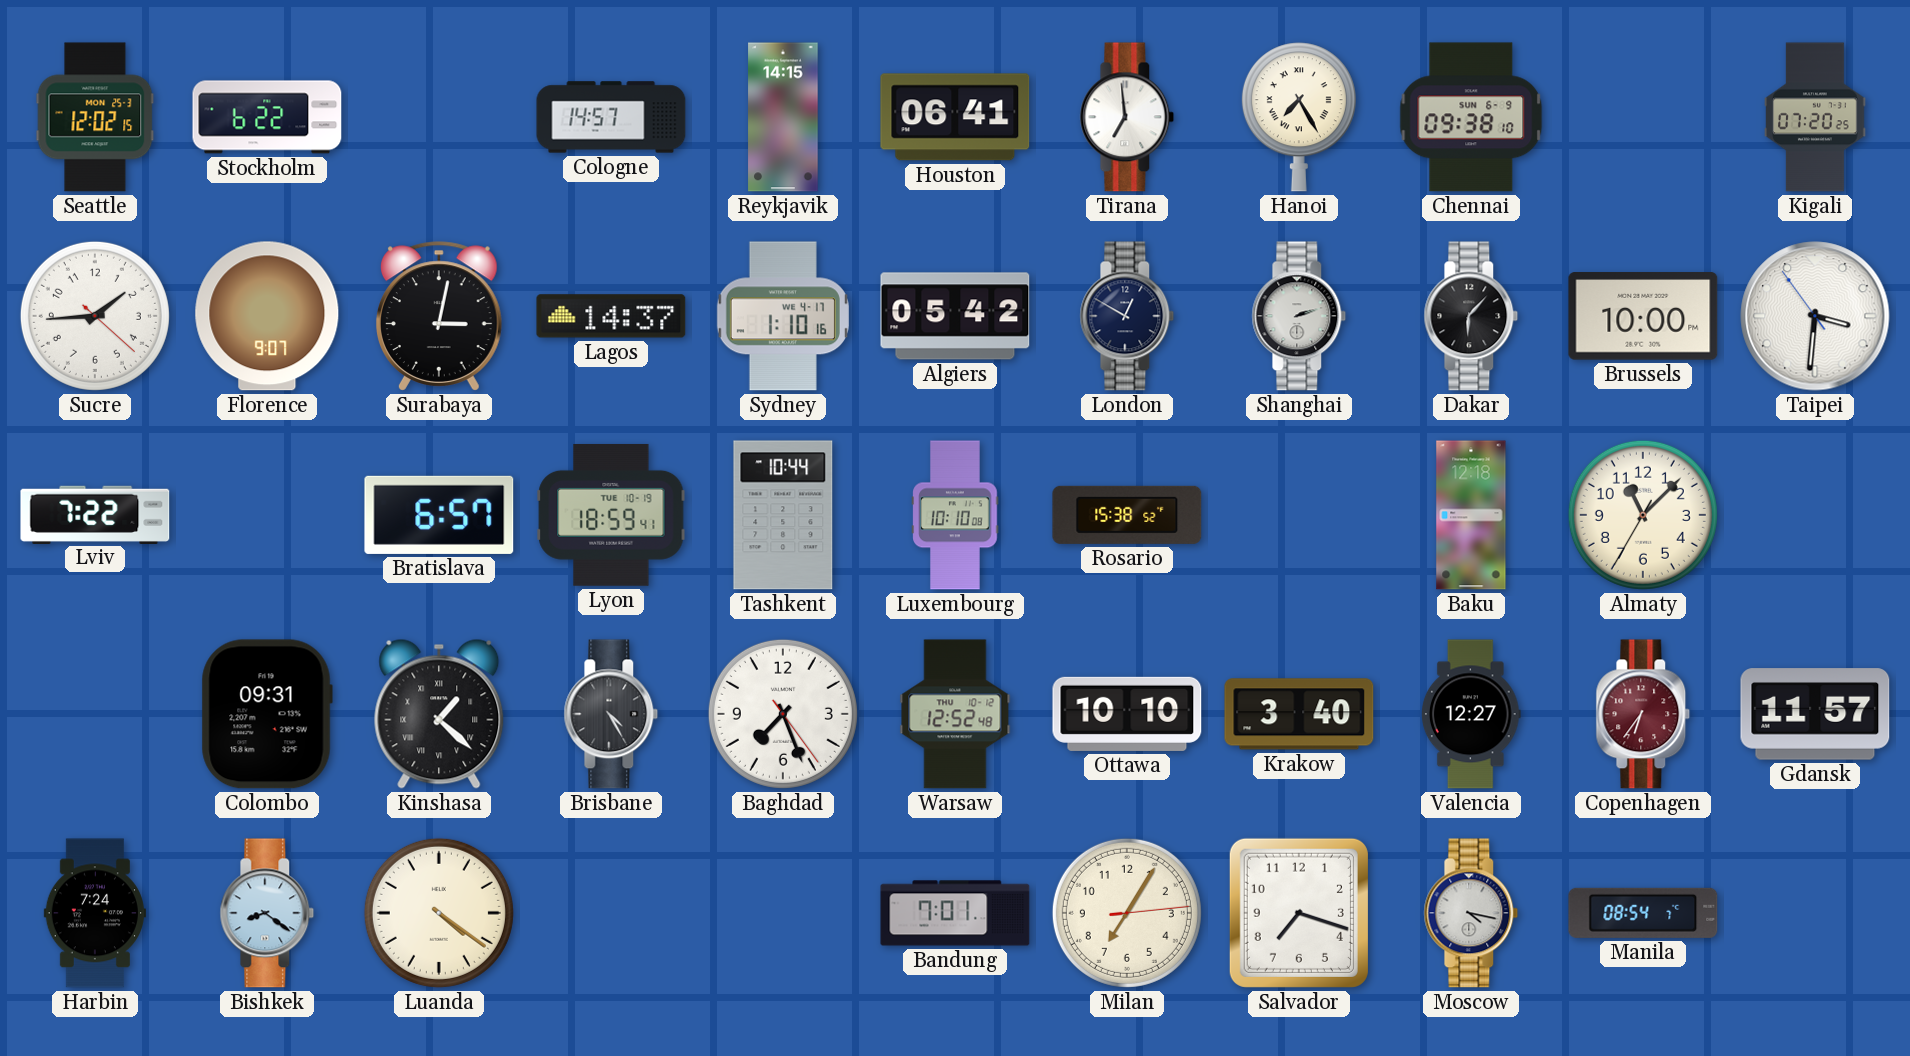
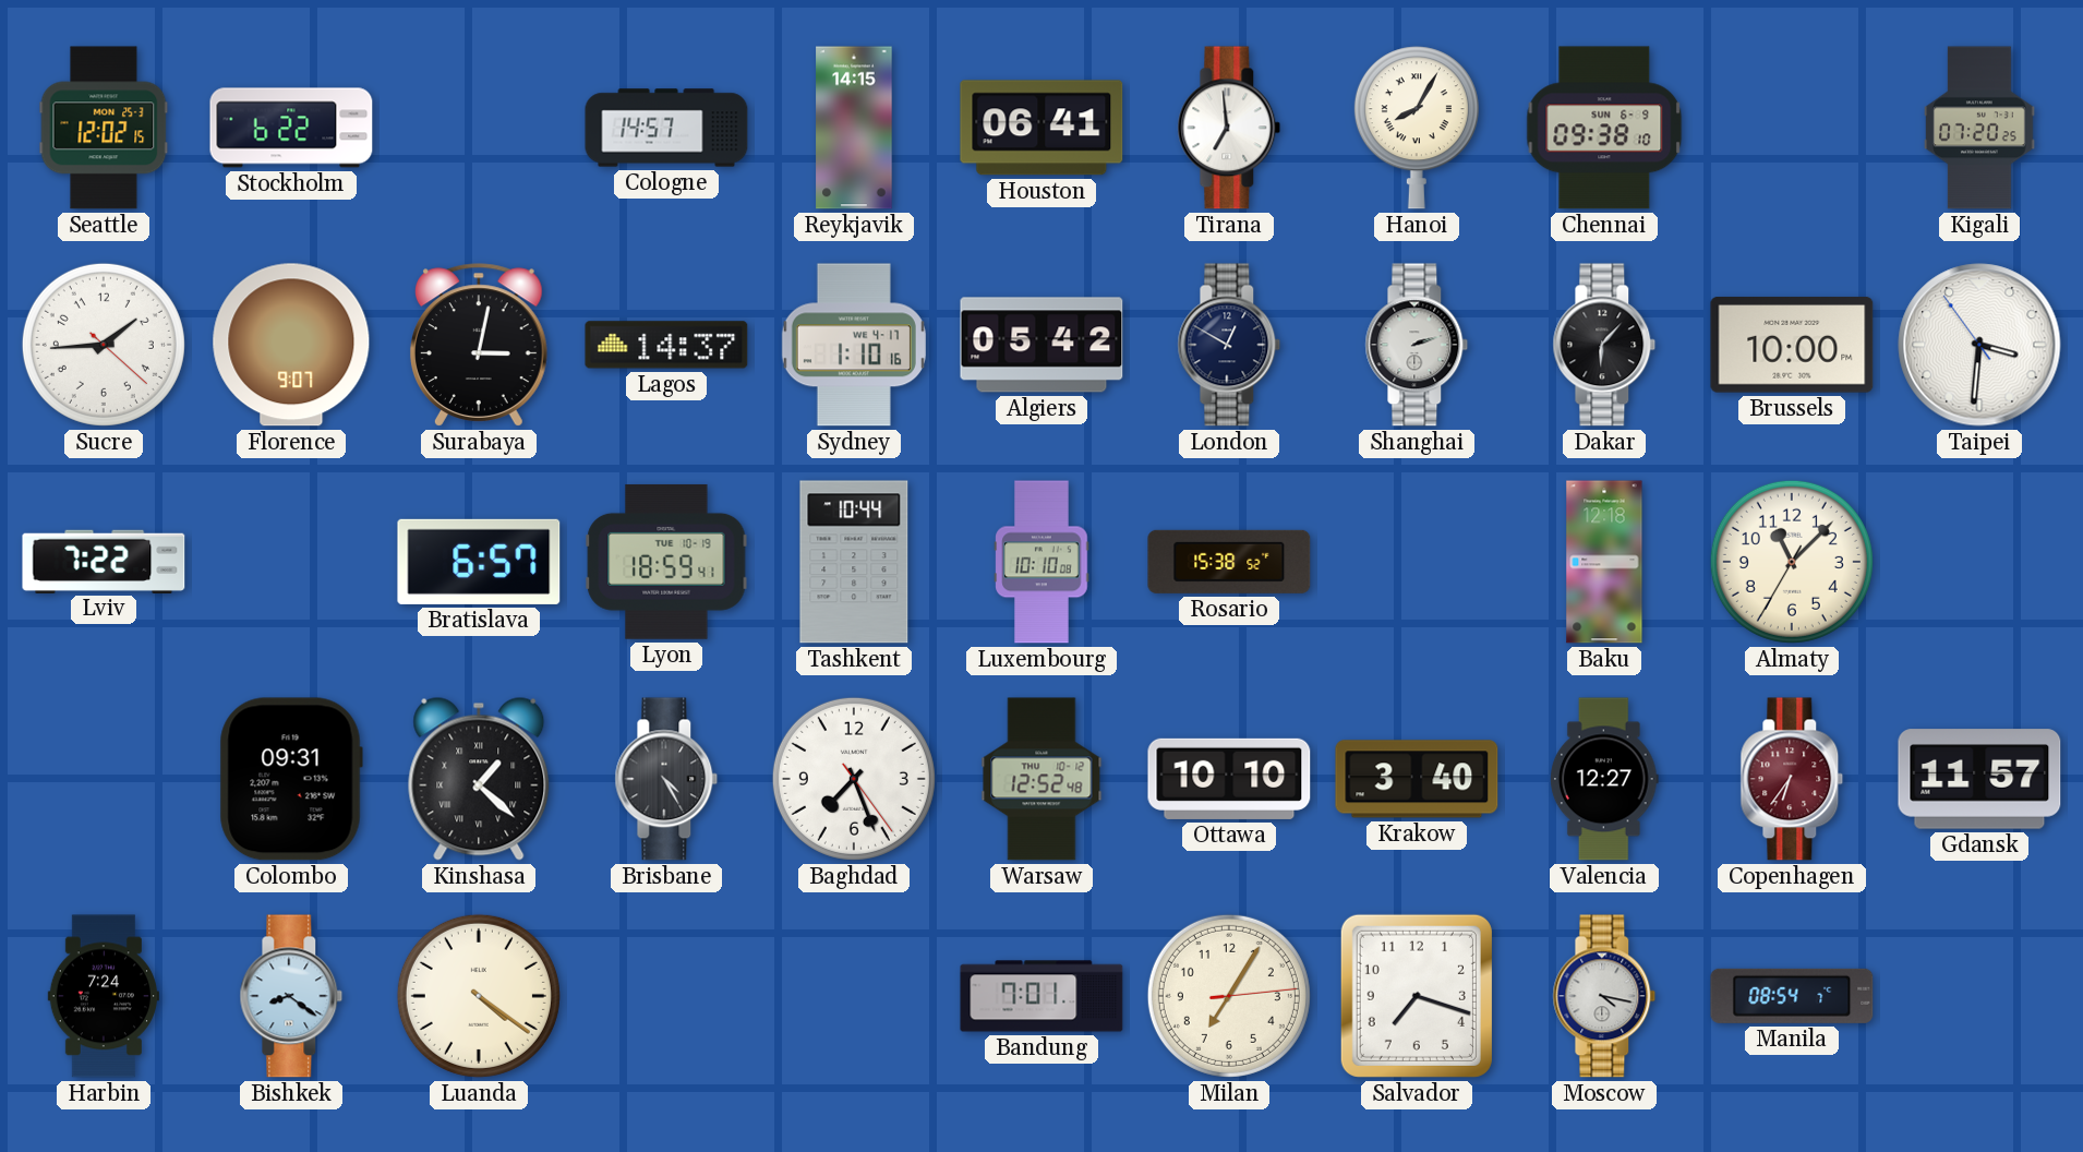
Hanoi: 7:25 -> 8:05 (1417, 128)
